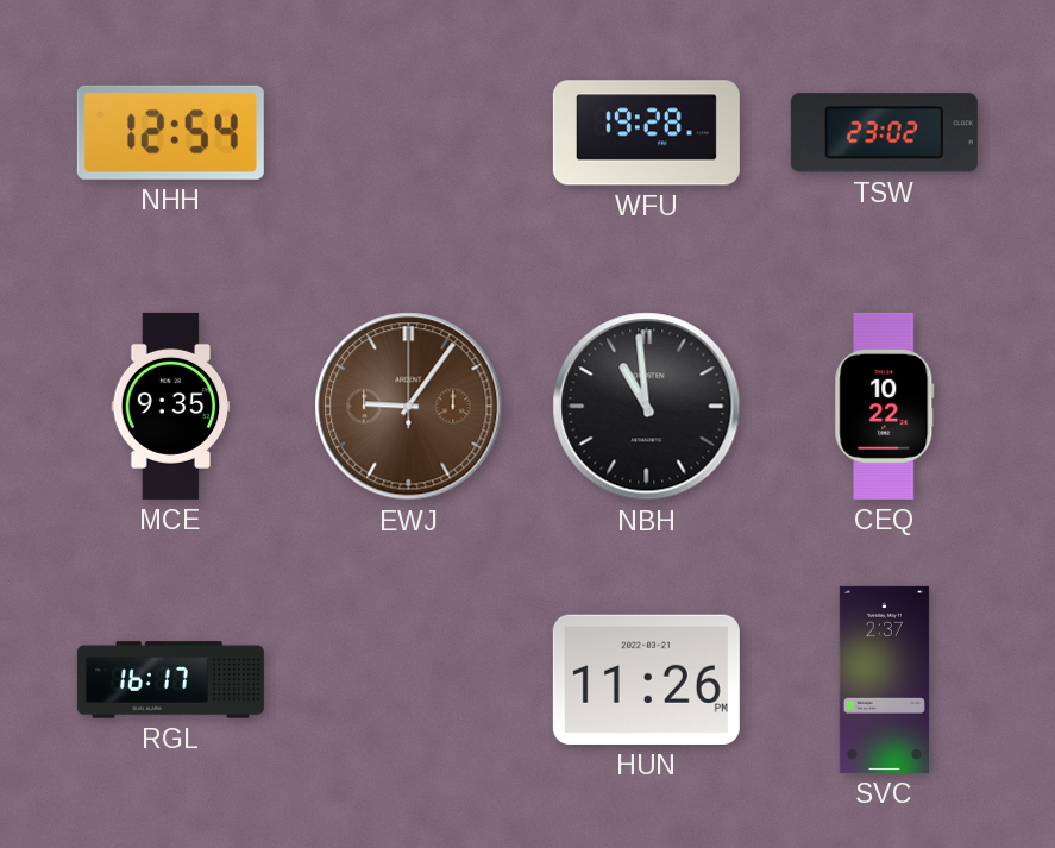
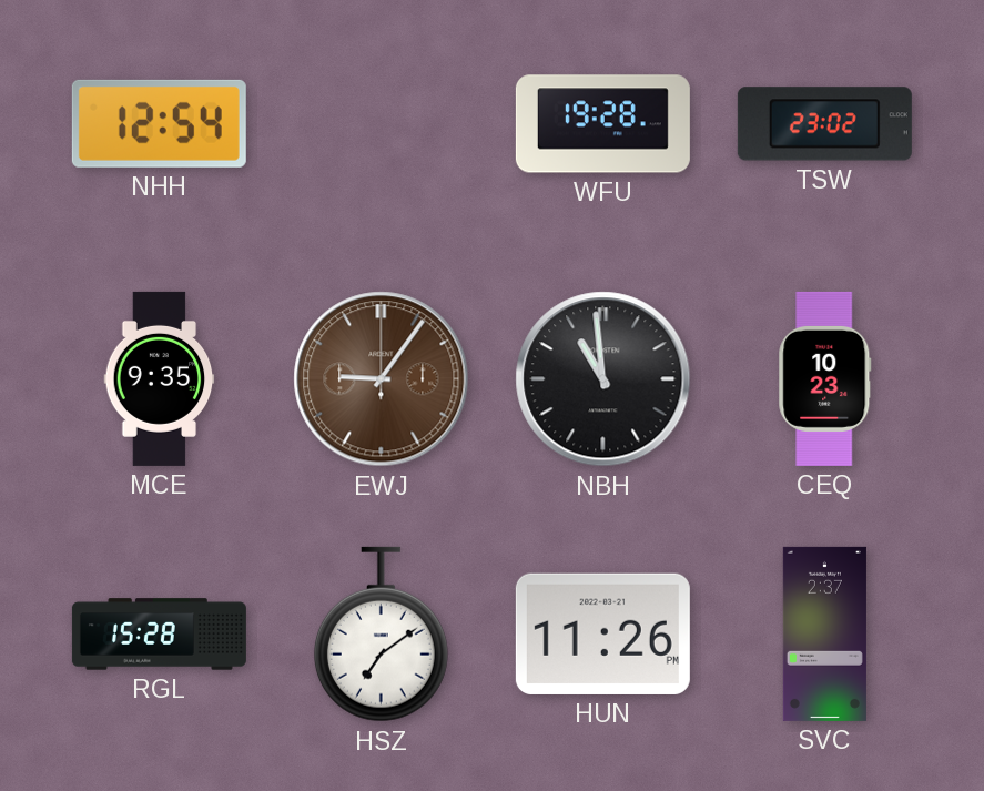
CEQ: 10:22 -> 10:23 (825, 378)
RGL: 16:17 -> 15:28 (159, 635)
HSZ: none -> 7:09 (381, 635)
